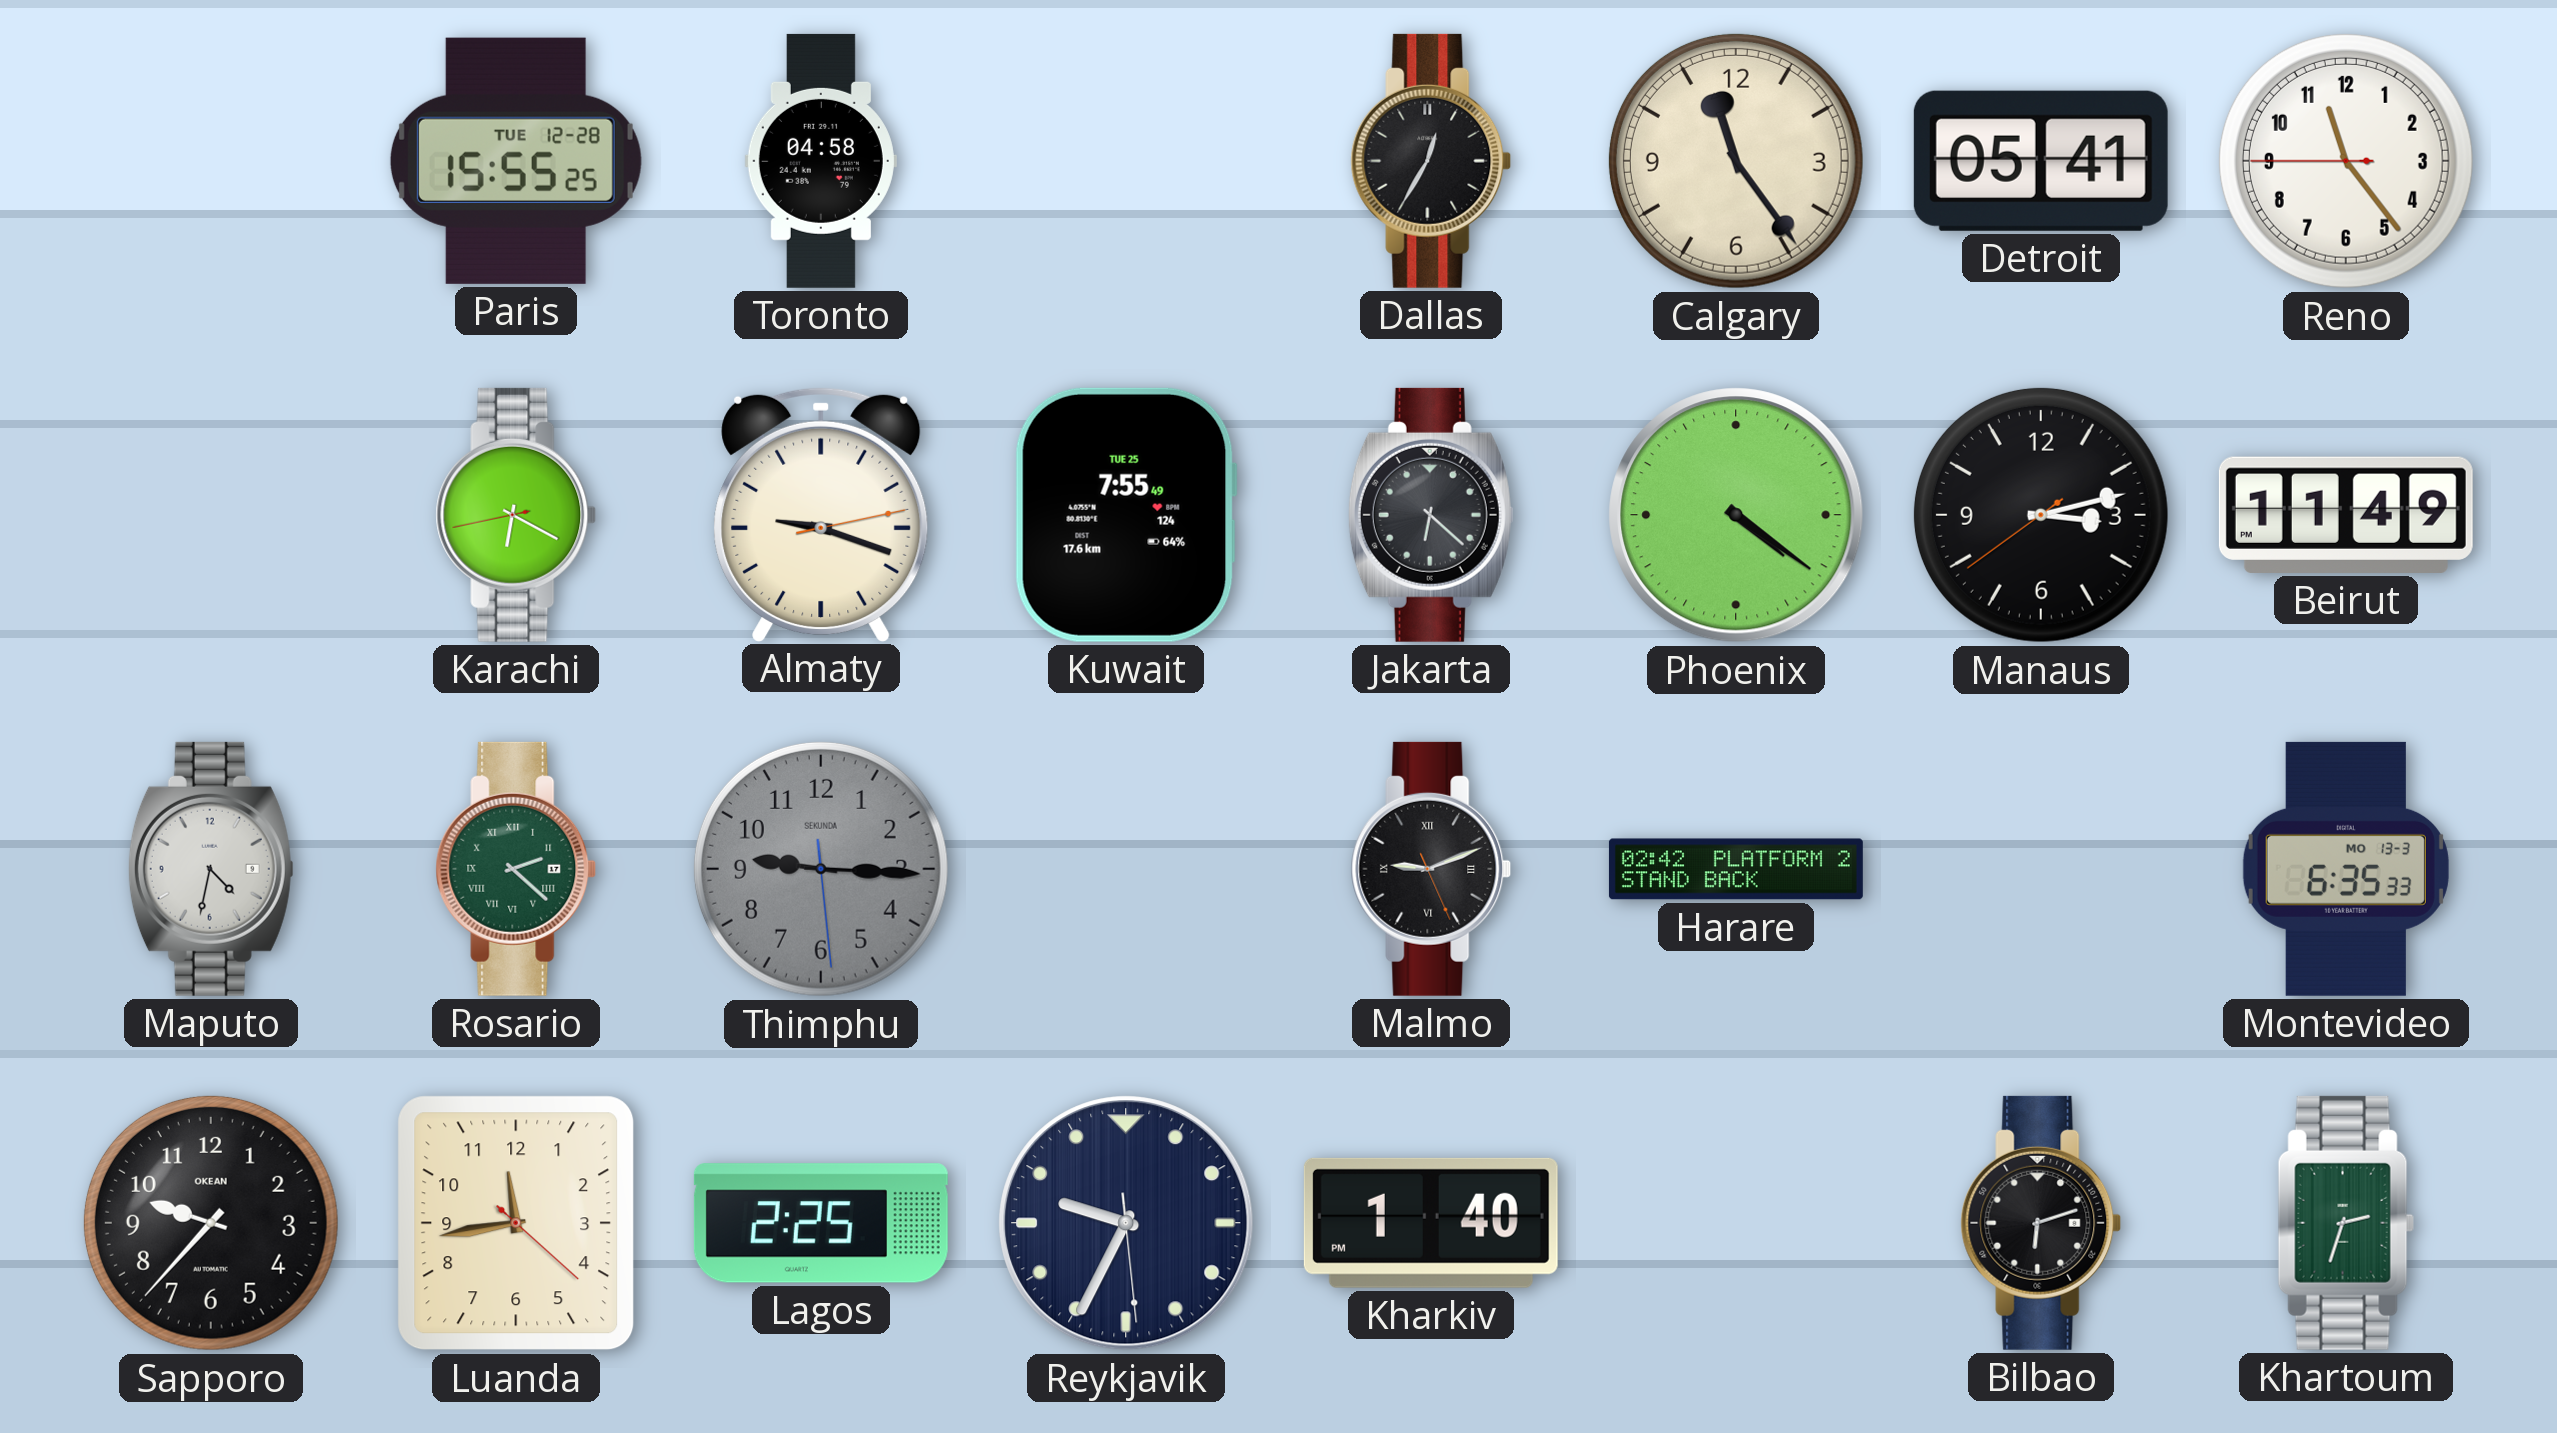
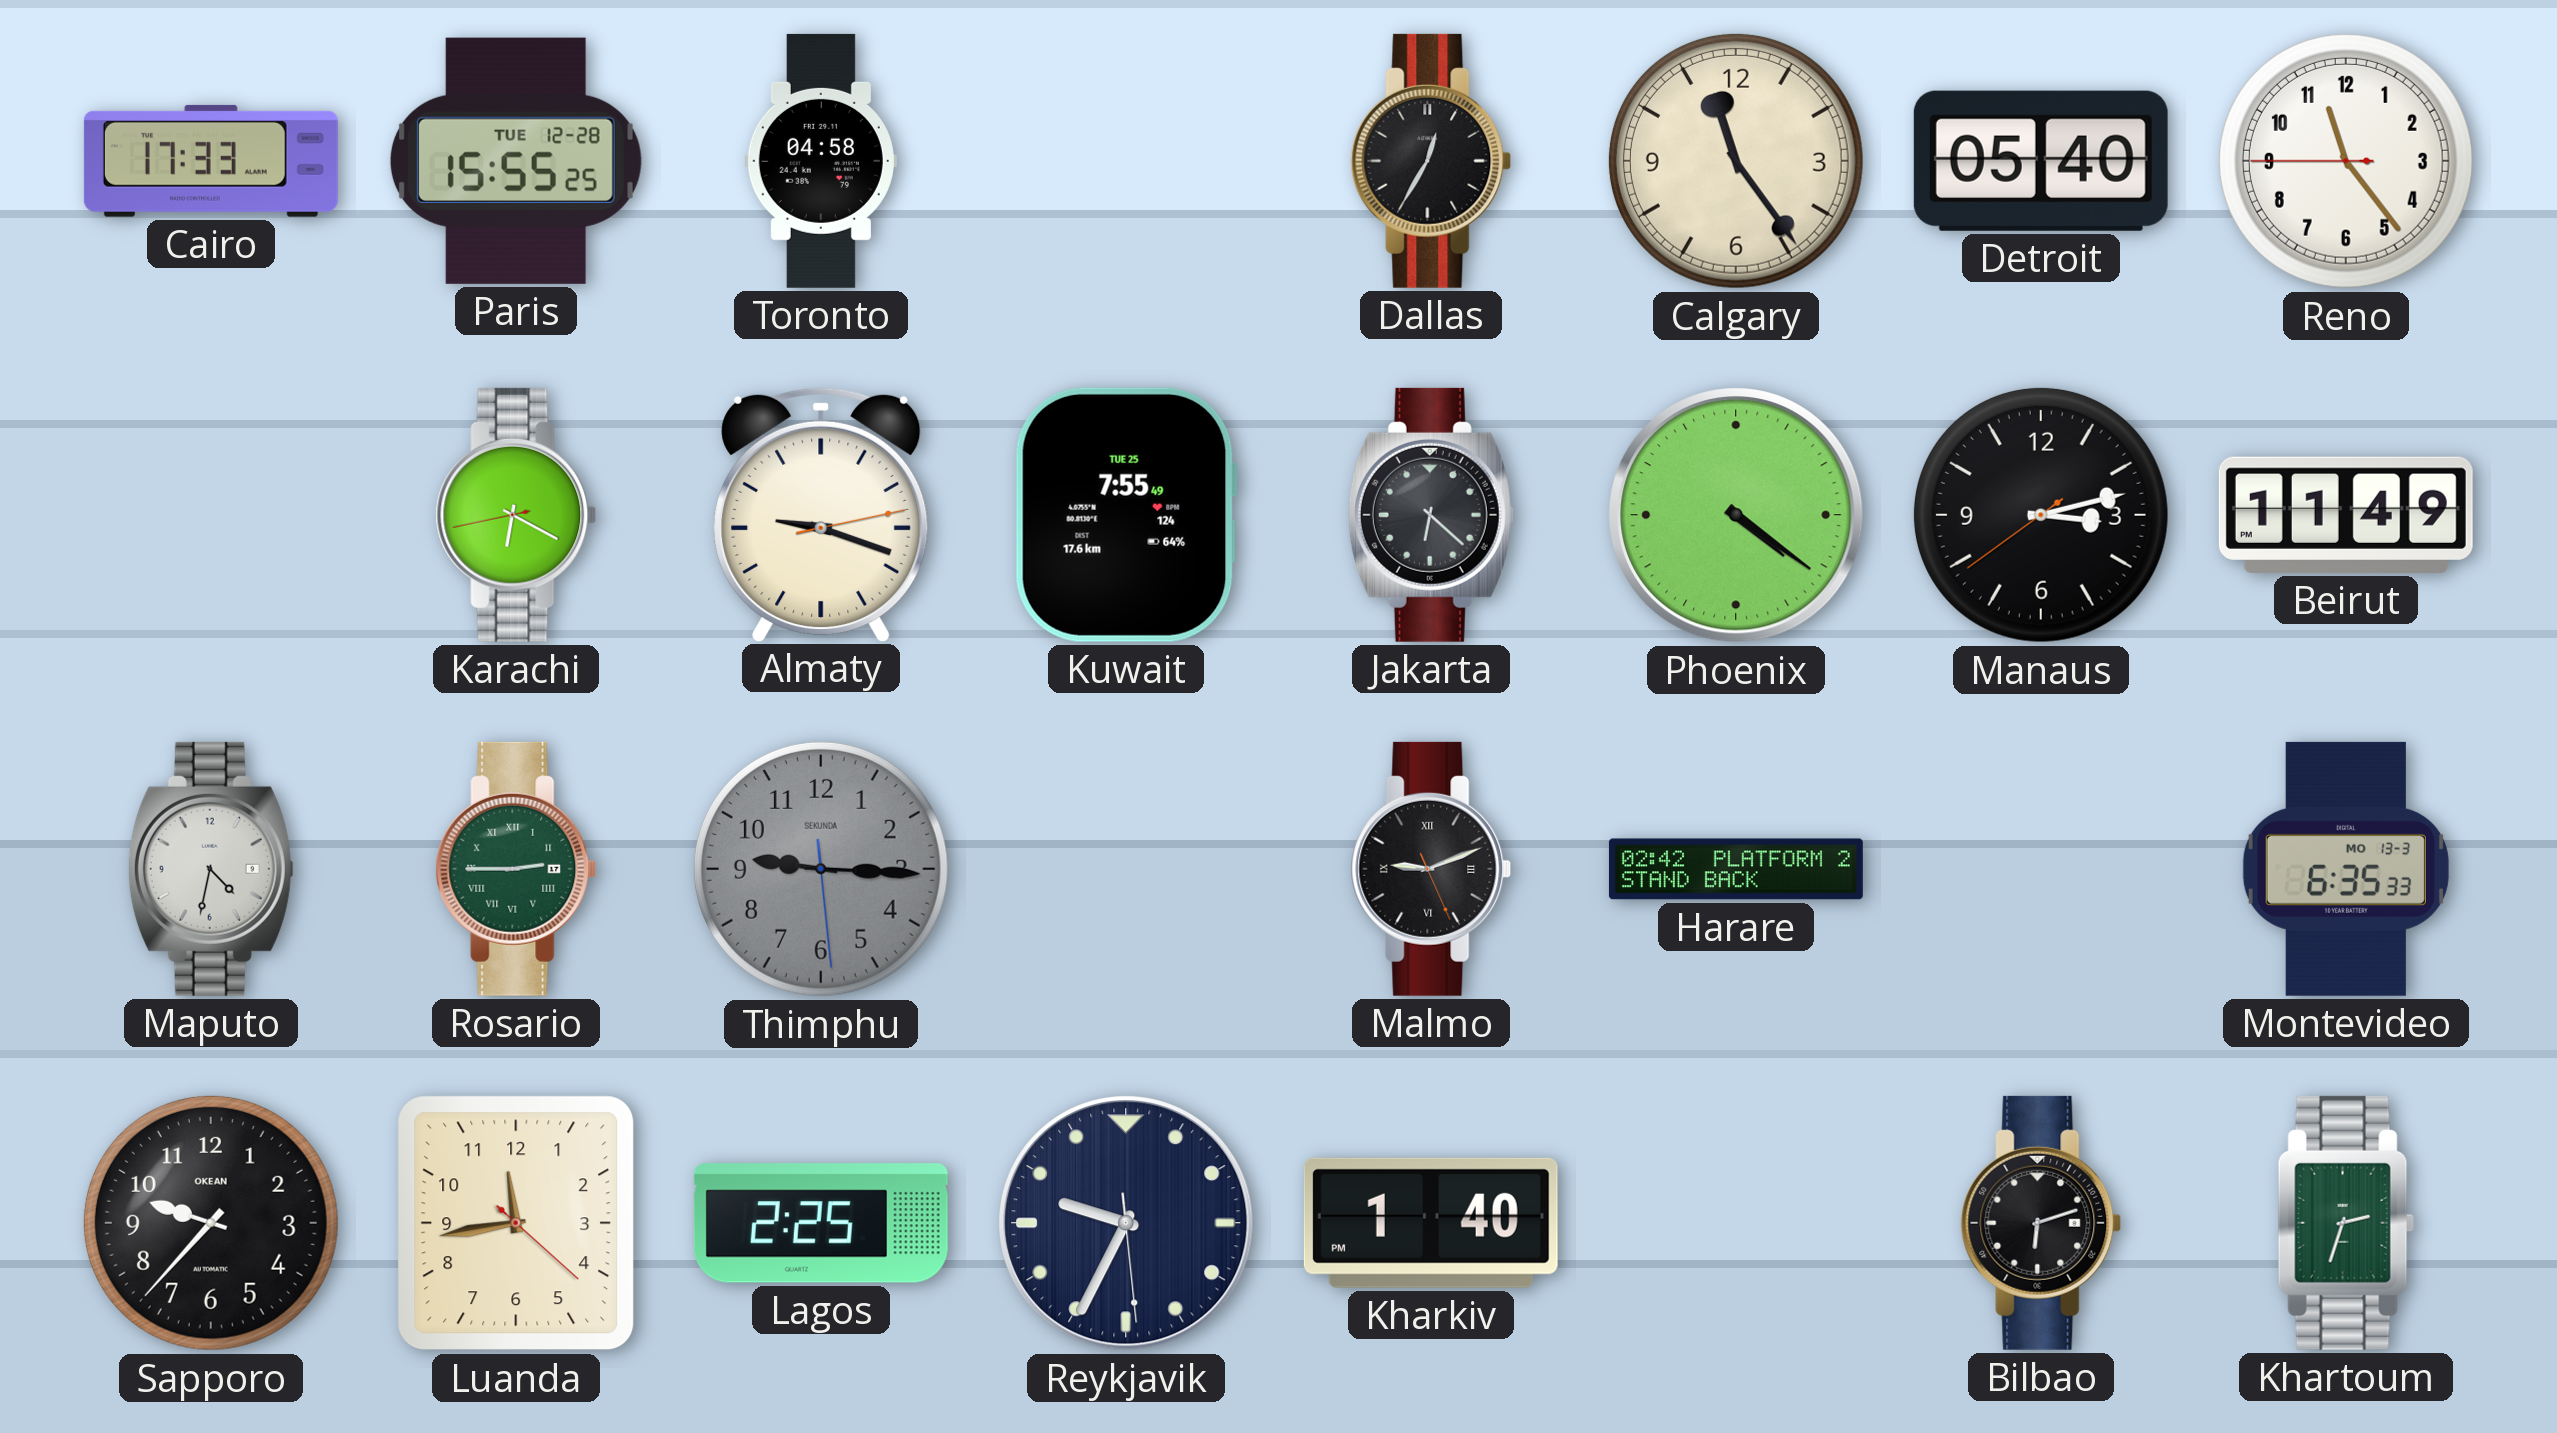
Cairo: none -> 17:33 (211, 161)
Detroit: 05:41 -> 05:40 (2041, 161)
Rosario: 2:22 -> 2:45 (516, 869)
